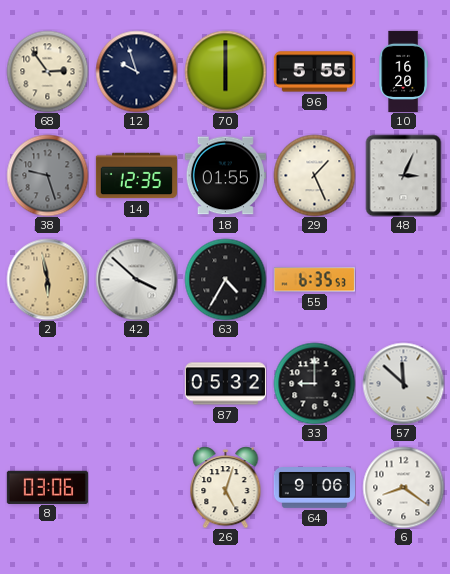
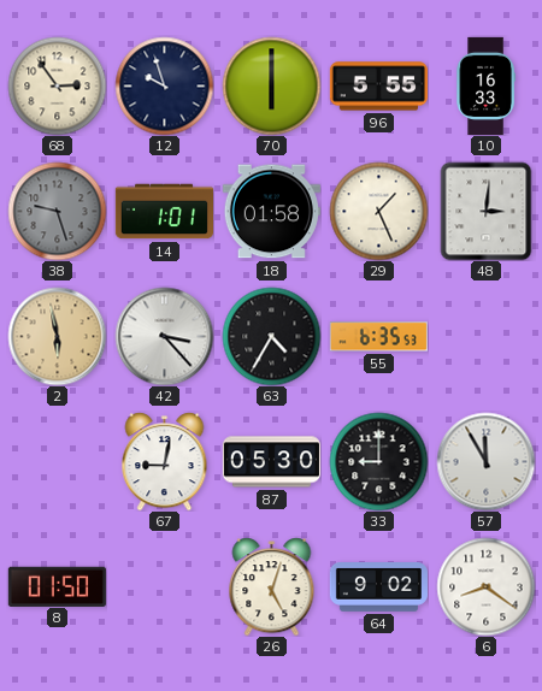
10: 16:20 -> 16:33 (485, 85)
14: 12:35 -> 1:01 (164, 212)
18: 01:55 -> 01:58 (271, 212)
48: 3:04 -> 3:01 (487, 211)
42: 3:52 -> 3:23 (164, 336)
67: none -> 9:02 (165, 461)
87: 05:32 -> 05:30 (271, 462)
57: 11:52 -> 11:55 (485, 461)
8: 03:06 -> 01:50 (57, 586)
64: 9:06 -> 9:02 (378, 587)
